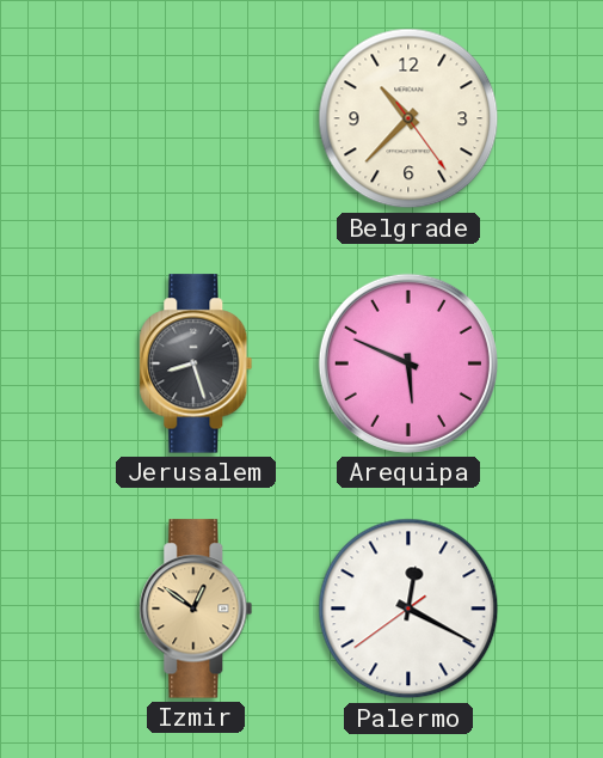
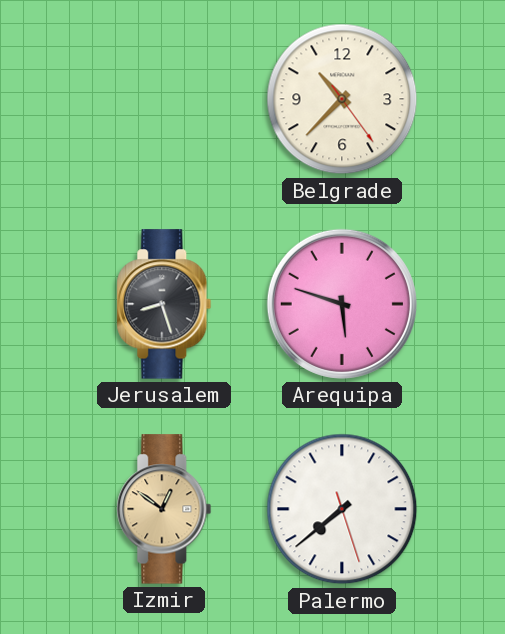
Arequipa: 5:49 -> 5:48 (342, 304)
Palermo: 12:19 -> 7:38 (342, 509)
